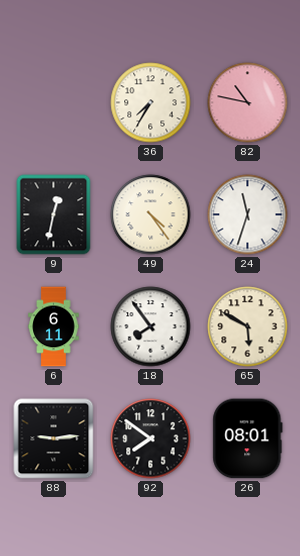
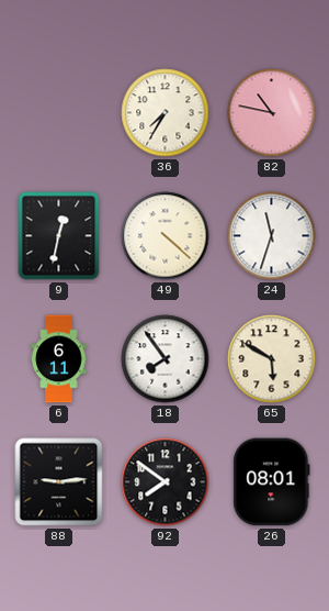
49: 4:24 -> 4:22 (166, 236)
